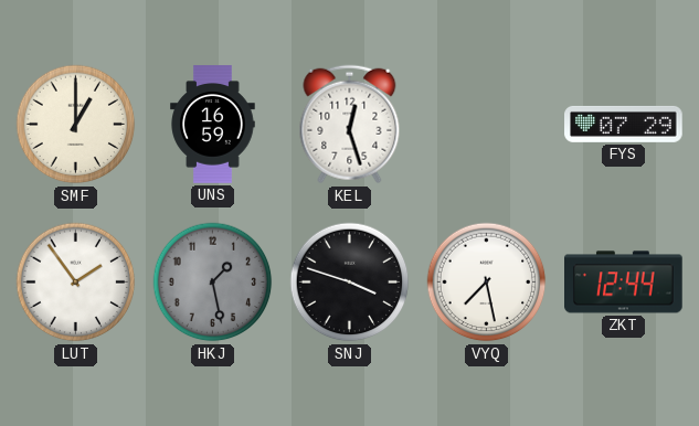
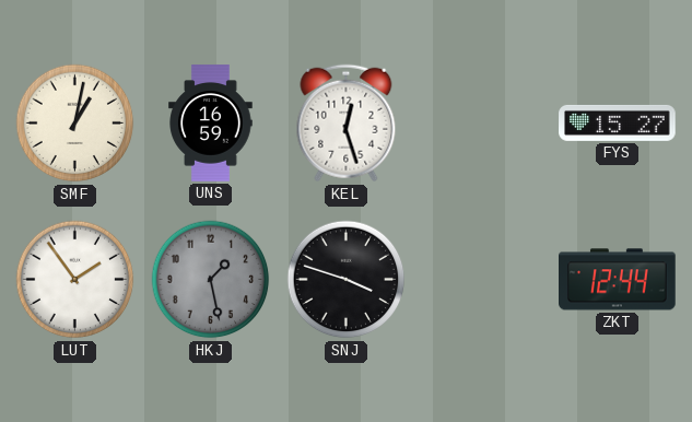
SMF: 1:00 -> 1:02 (75, 124)
FYS: 07:29 -> 15:27 (618, 122)
VYQ: 7:28 -> none (487, 283)
